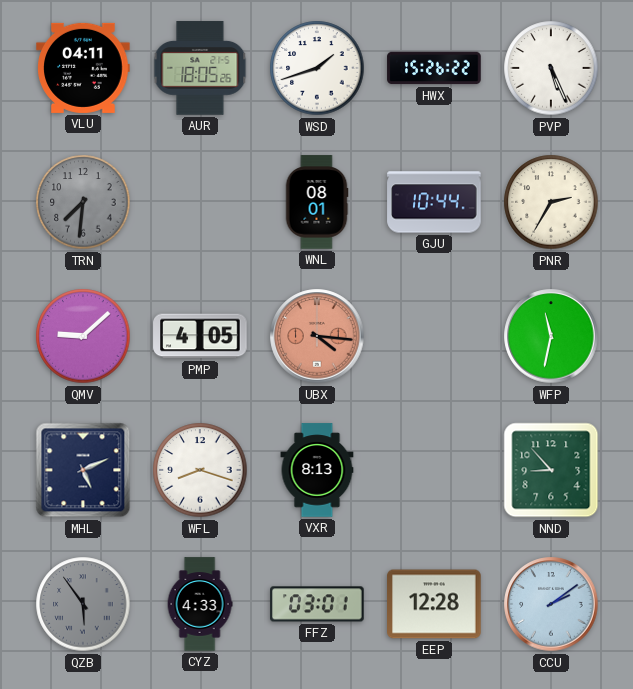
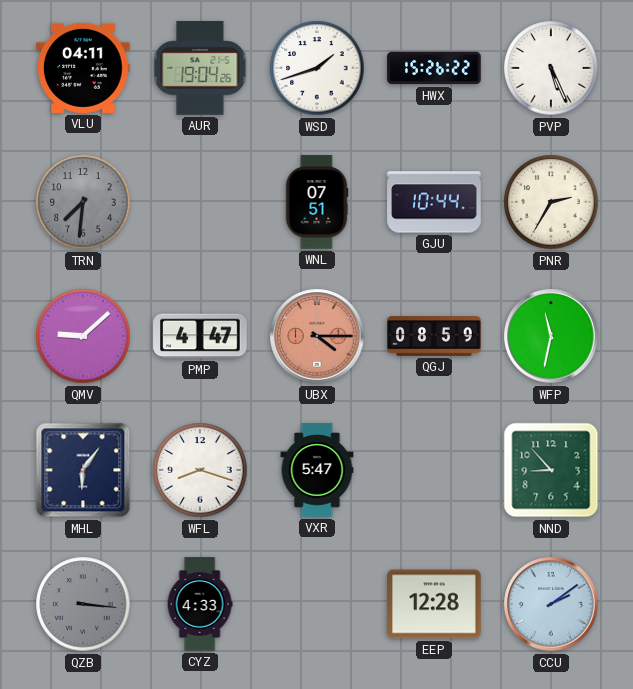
AUR: 18:05 -> 19:04 (200, 68)
WNL: 08:01 -> 07:51 (317, 202)
PMP: 4:05 -> 4:47 (200, 336)
UBX: 4:16 -> 4:15 (317, 336)
QGJ: none -> 08:59 (434, 336)
MHL: 5:11 -> 6:06 (83, 470)
VXR: 8:13 -> 5:47 (317, 470)
QZB: 5:54 -> 3:16 (83, 604)
FFZ: 03:01 -> none (317, 604)
